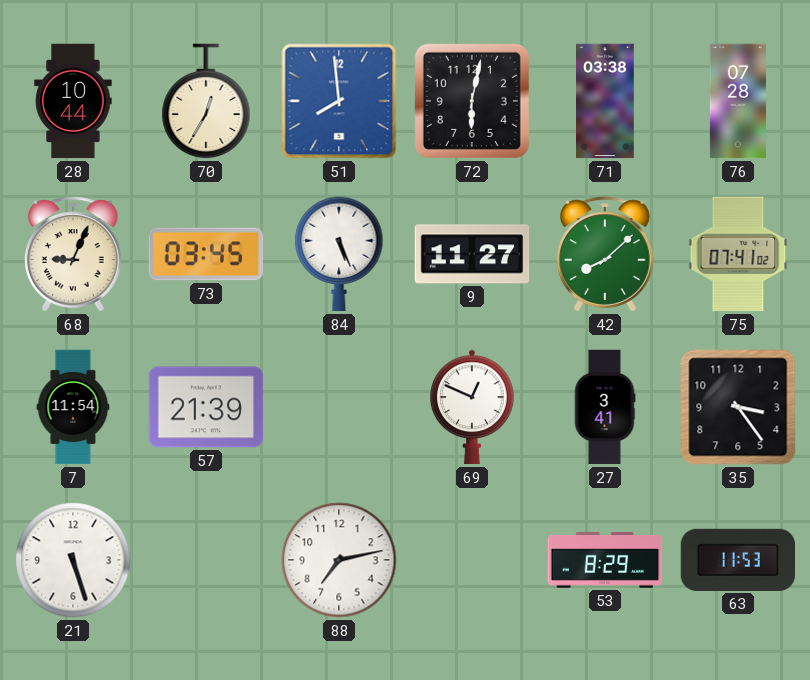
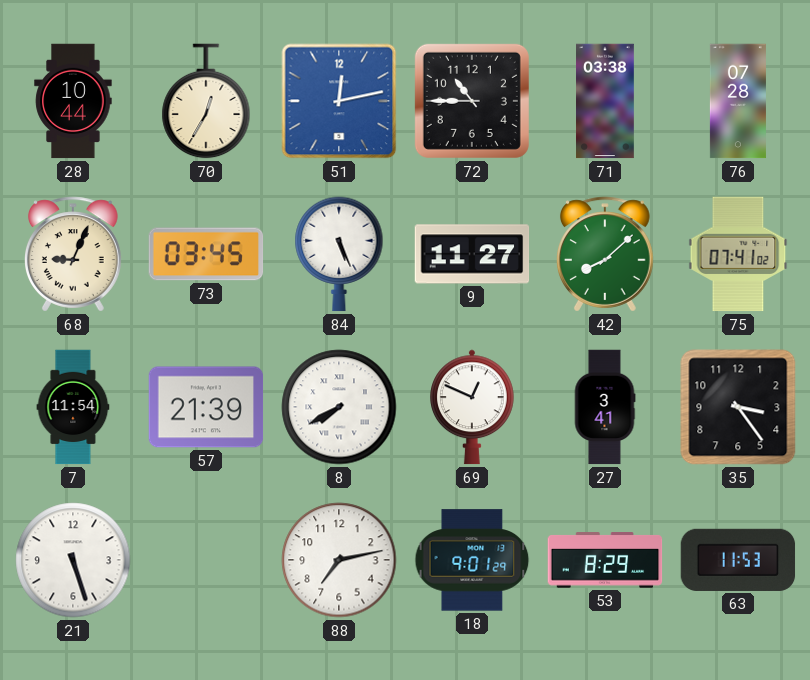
51: 7:59 -> 12:13 (339, 101)
72: 6:02 -> 10:45 (472, 101)
8: none -> 7:40 (339, 407)
18: none -> 9:01 (472, 560)
